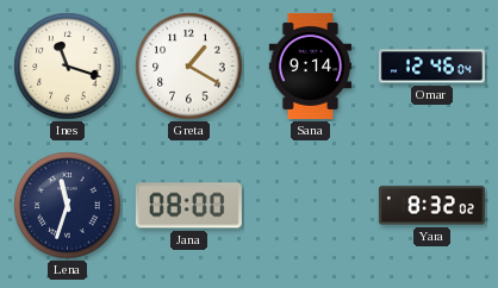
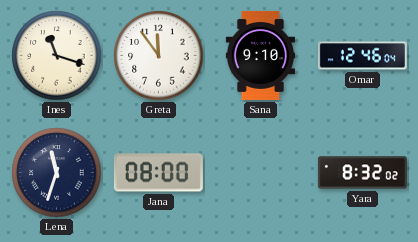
Greta: 1:20 -> 11:54 (159, 56)
Sana: 9:14 -> 9:10 (260, 55)
